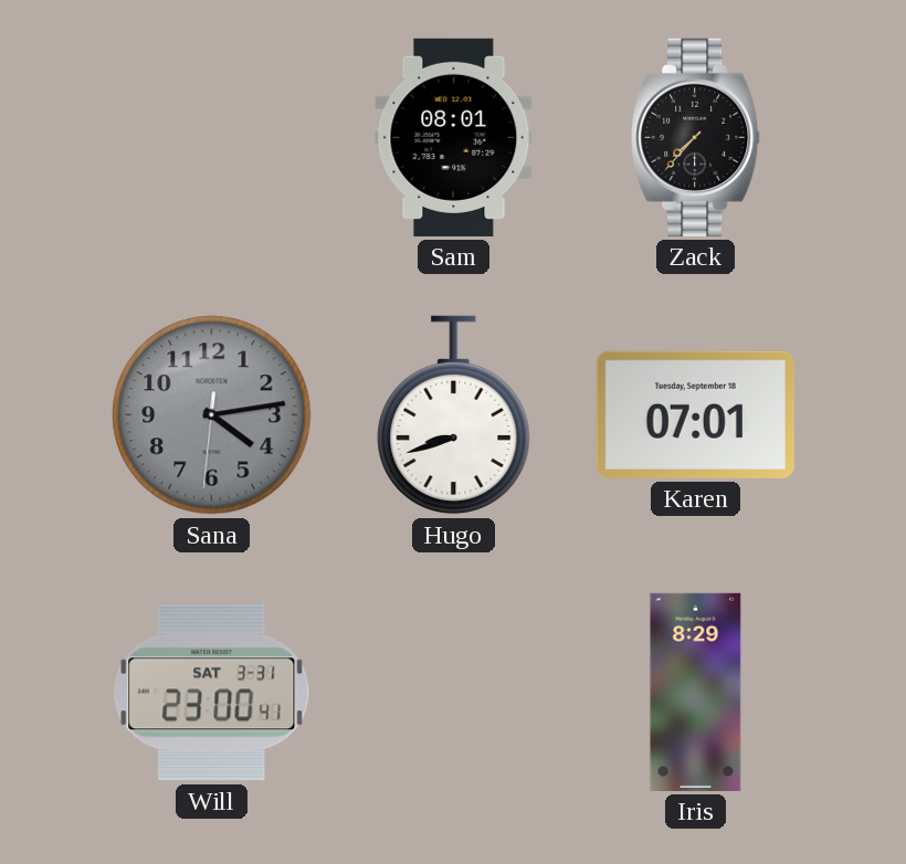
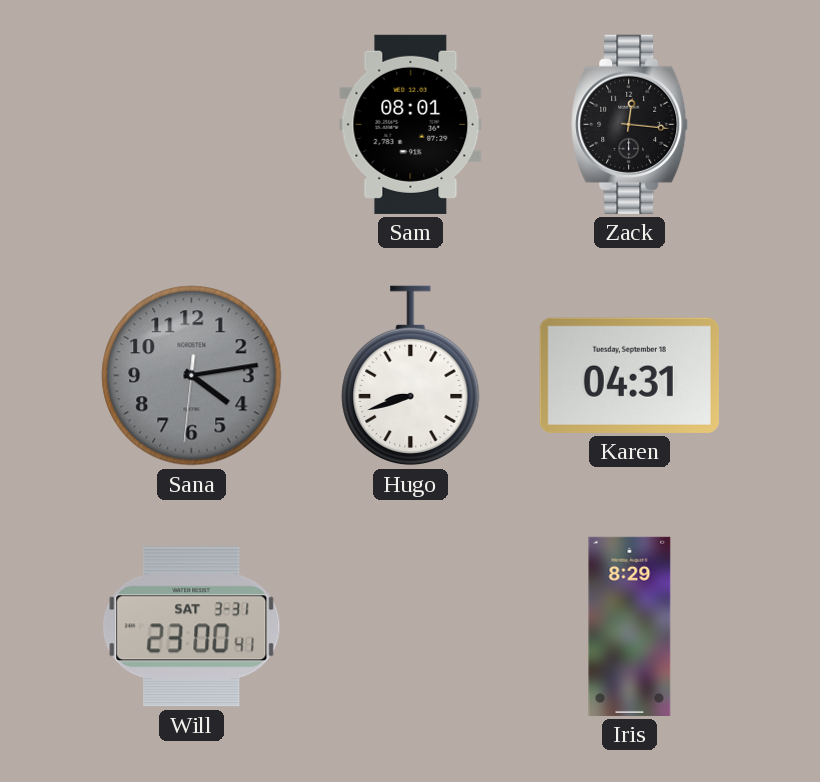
Zack: 7:37 -> 12:16 (630, 124)
Karen: 07:01 -> 04:31 (629, 375)
